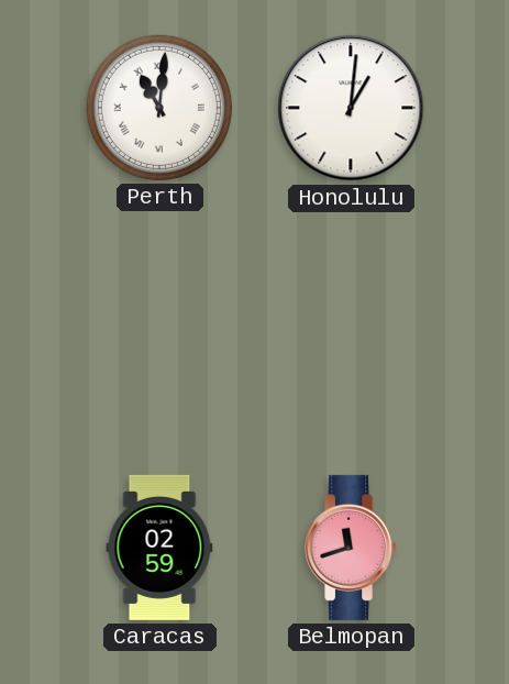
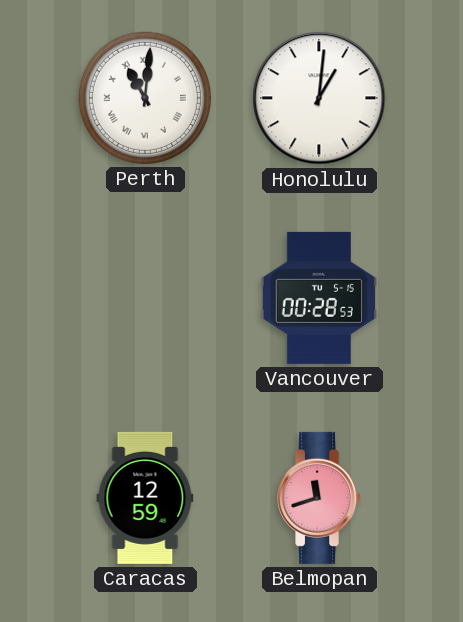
Vancouver: none -> 00:28 (319, 298)
Caracas: 02:59 -> 12:59 (145, 498)
